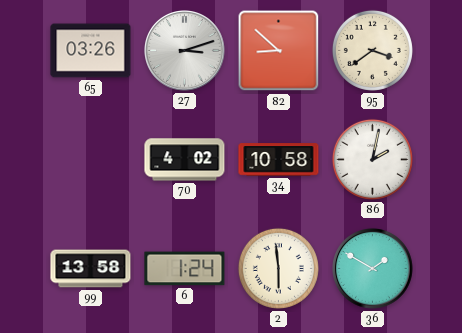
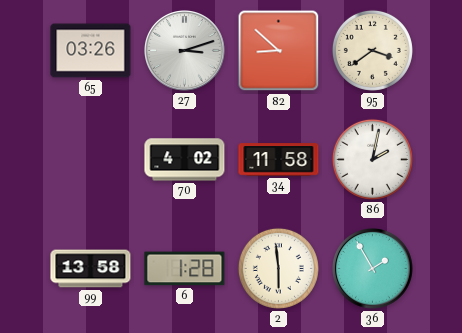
34: 10:58 -> 11:58 (279, 160)
6: 1:24 -> 1:28 (185, 269)
36: 1:50 -> 1:55 (373, 269)
